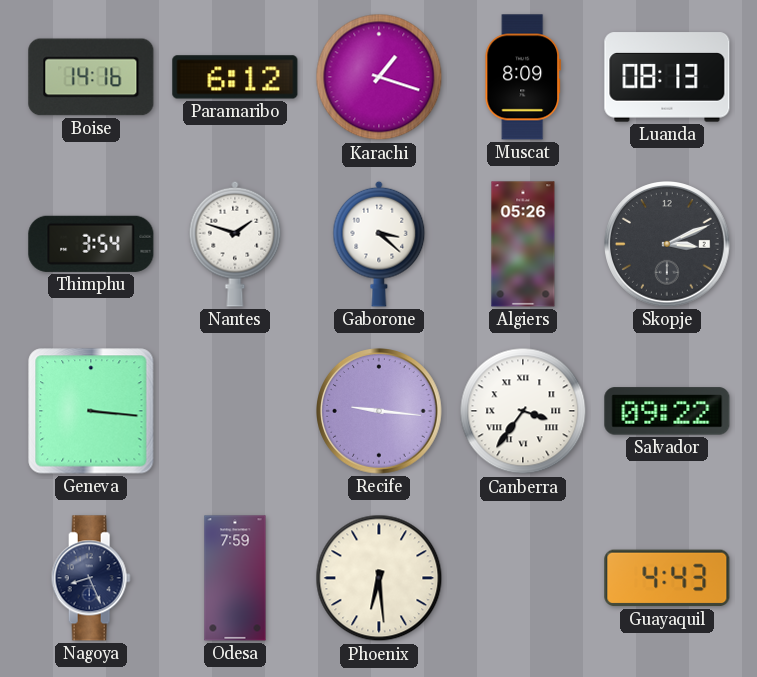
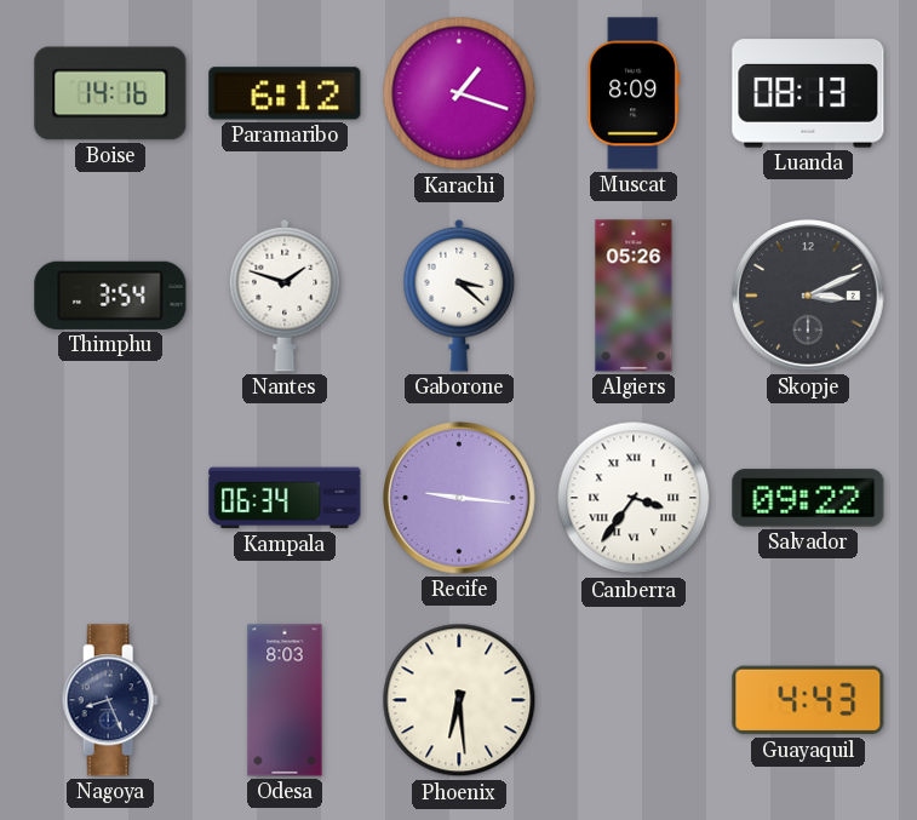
Geneva: 3:16 -> none (91, 411)
Kampala: none -> 06:34 (285, 498)
Odesa: 7:59 -> 8:03 (285, 700)
